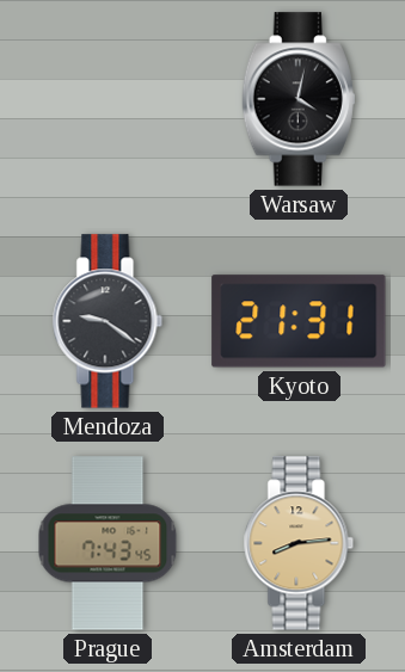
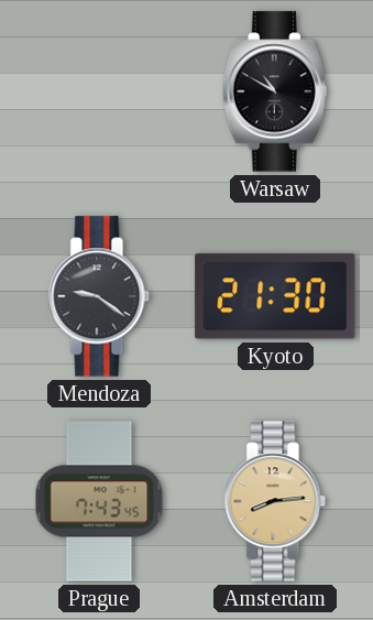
Warsaw: 4:02 -> 10:50 (275, 91)
Kyoto: 21:31 -> 21:30 (275, 296)
